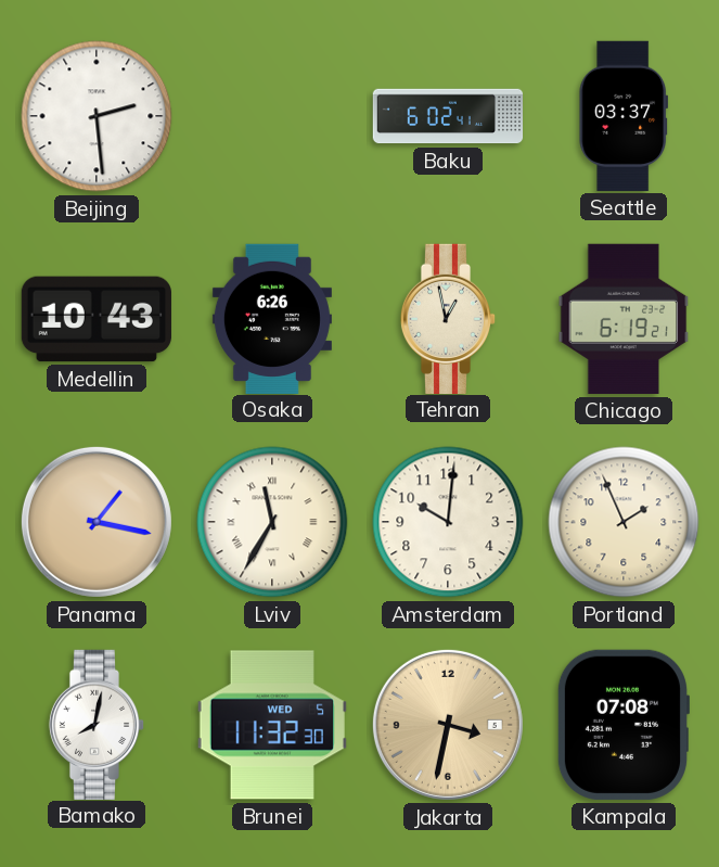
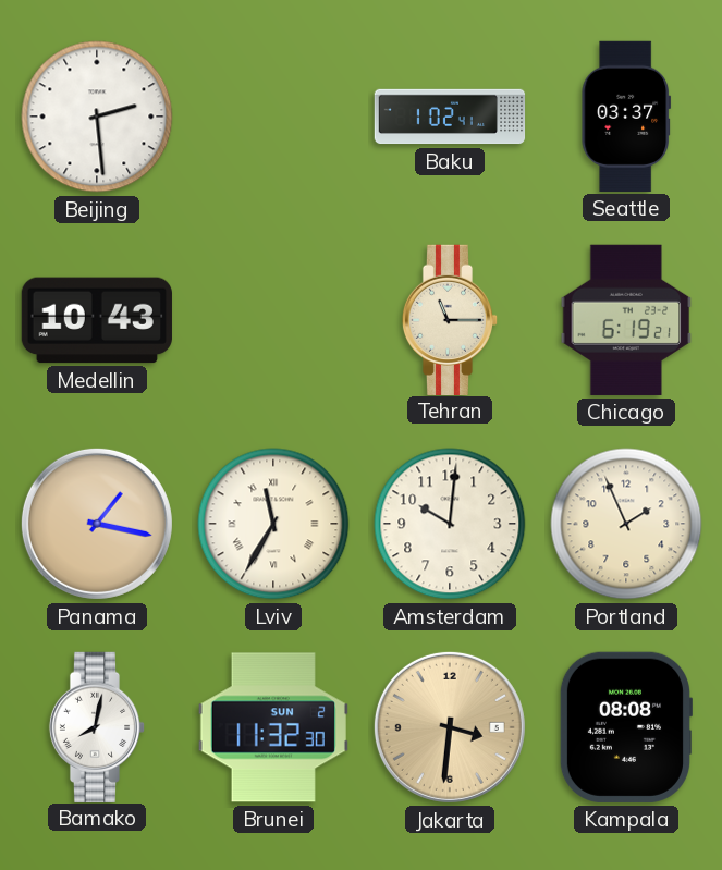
Baku: 6:02 -> 1:02 (450, 117)
Osaka: 6:26 -> none (272, 318)
Tehran: 12:58 -> 11:15 (450, 319)
Brunei date: WED 5 -> SUN 2 (273, 727)
Jakarta: 3:32 -> 3:31 (450, 727)
Kampala: 07:08 -> 08:08 (625, 727)
